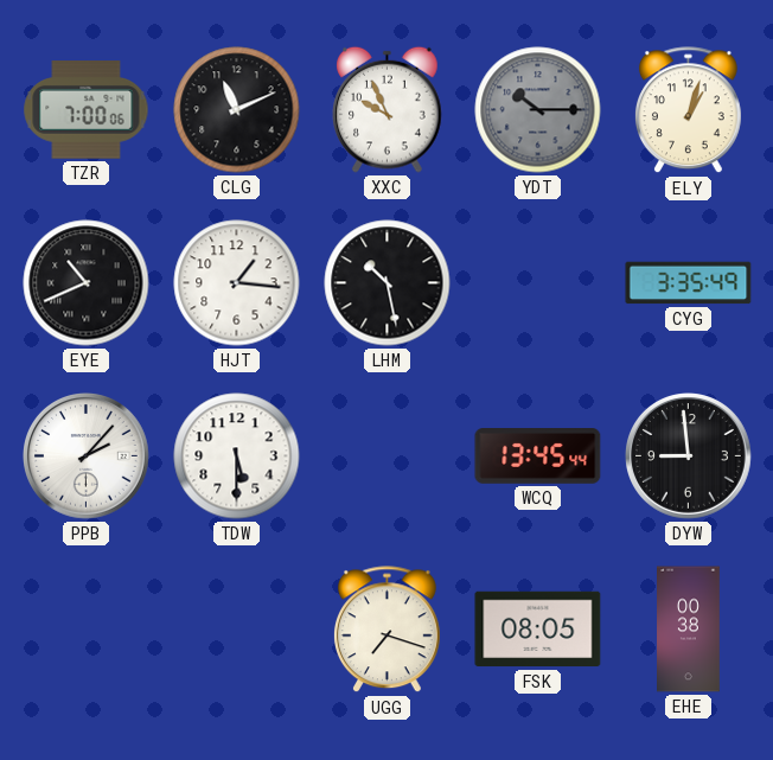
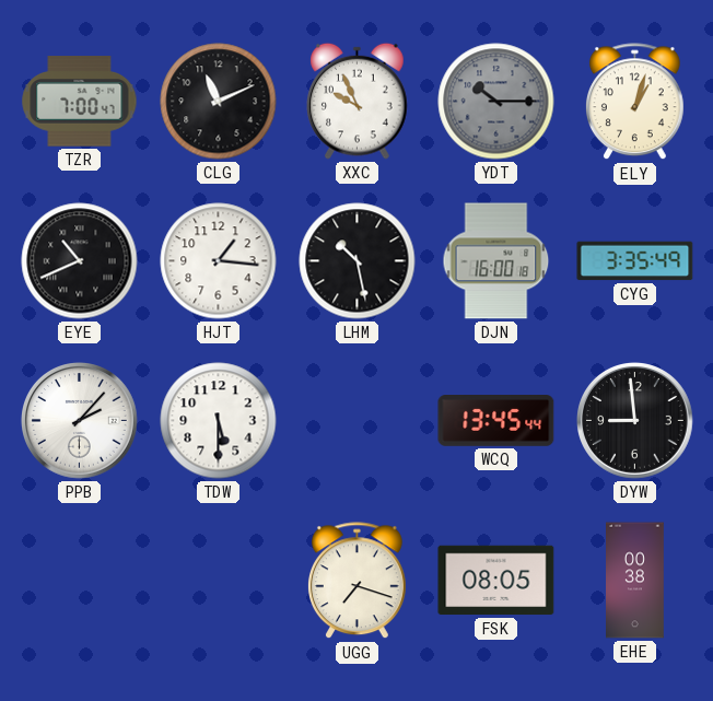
TZR: 7:00:06 -> 7:00:47 (80, 102)
DJN: none -> 16:00 (496, 261)
